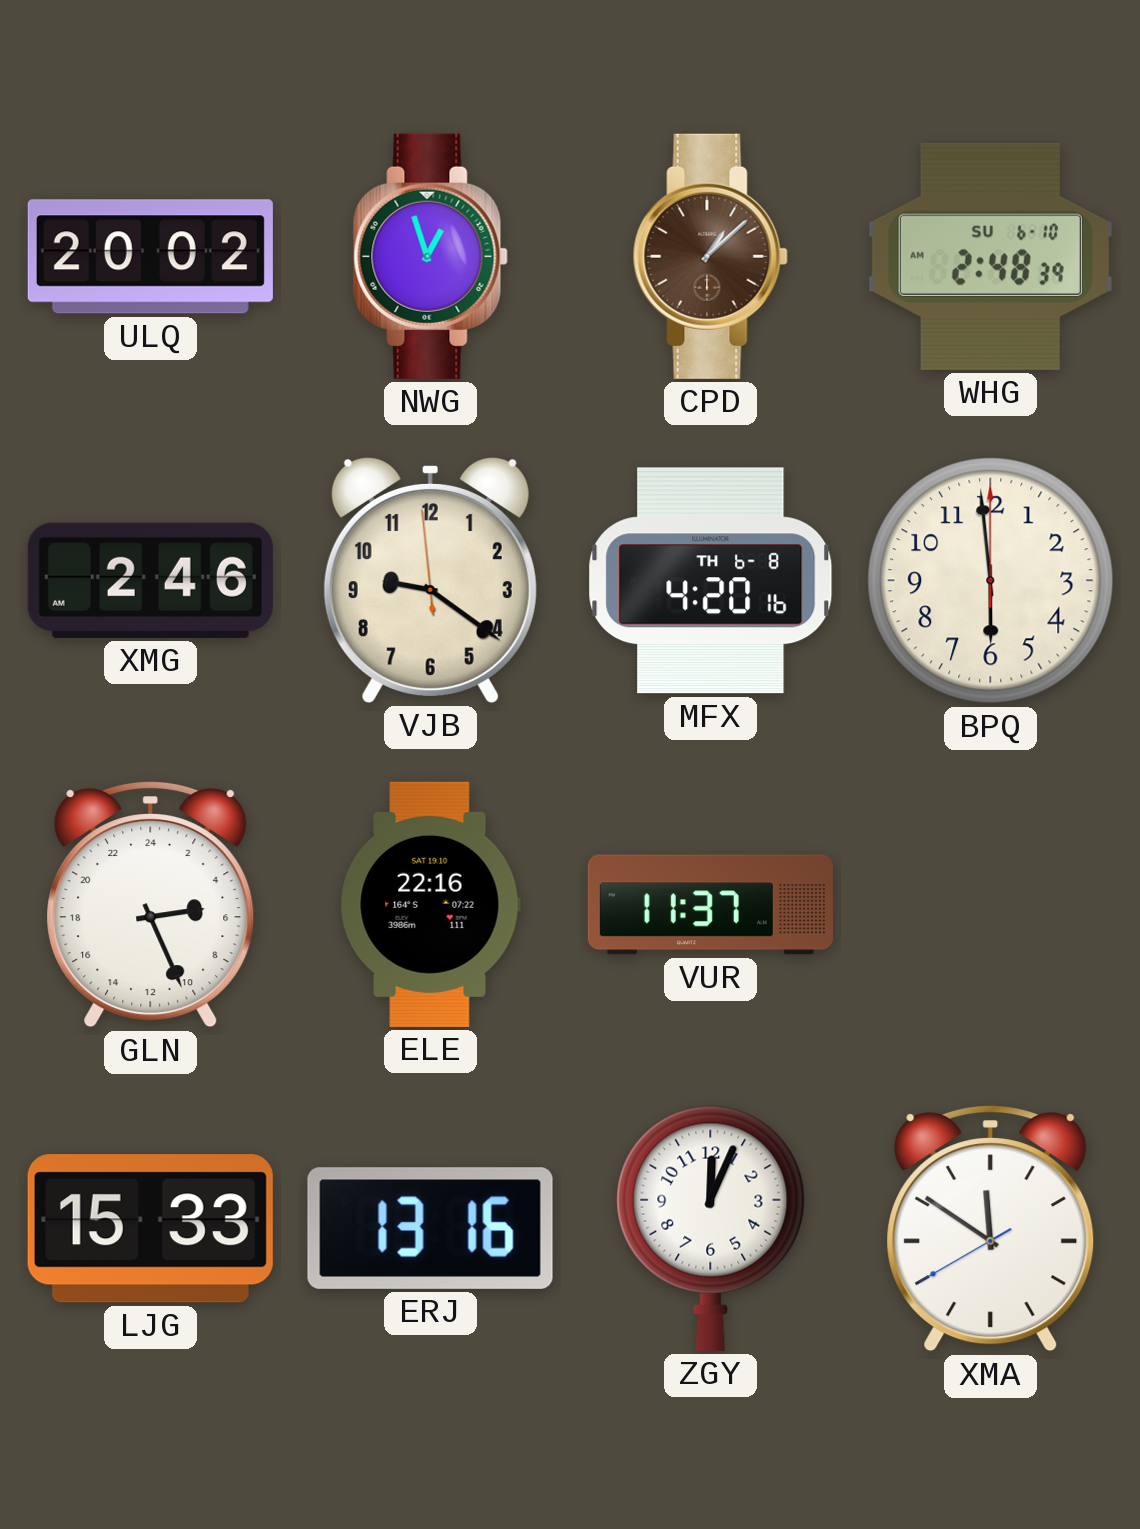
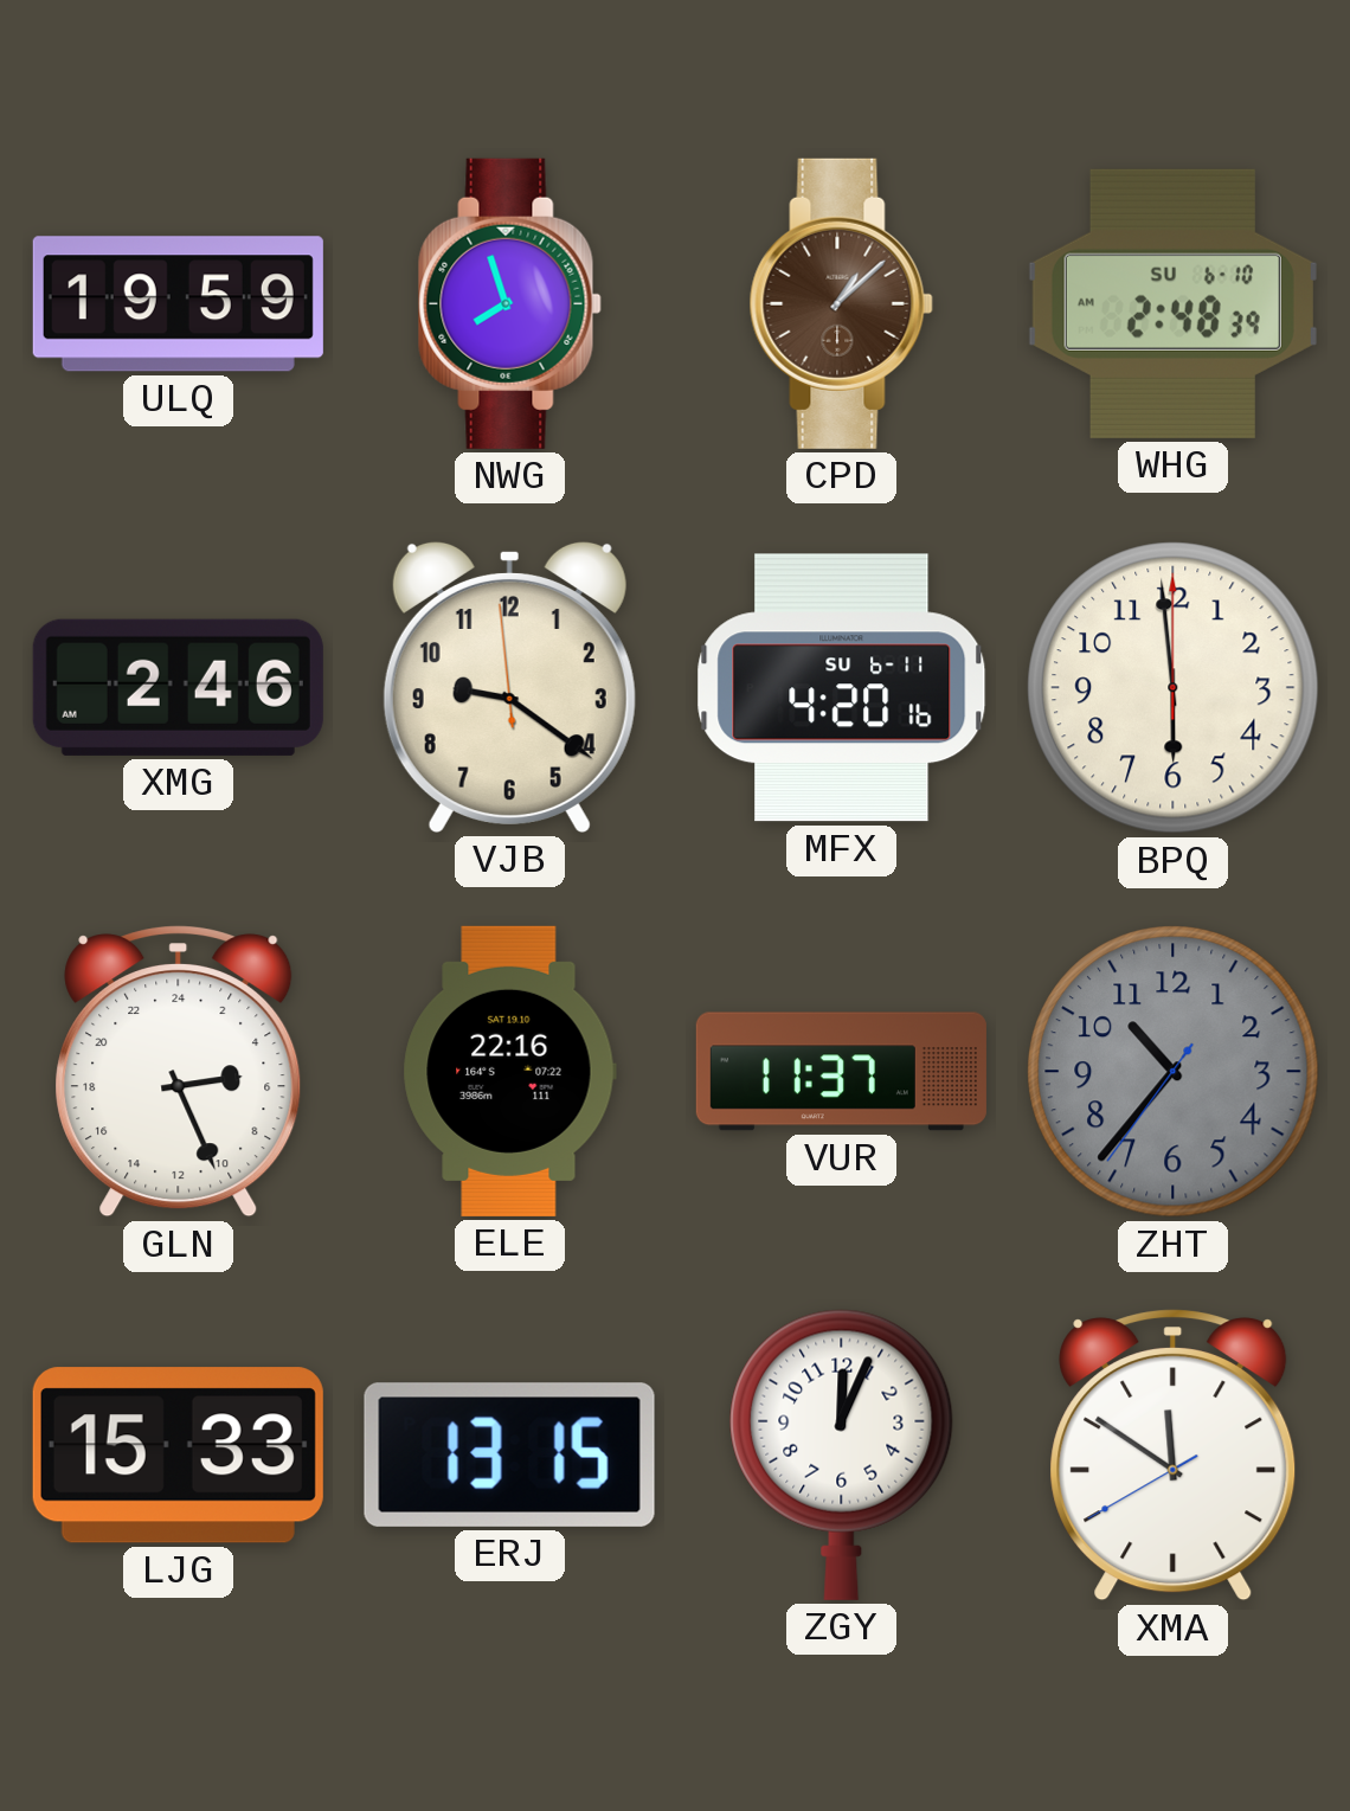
ULQ: 20:02 -> 19:59 (178, 304)
NWG: 12:57 -> 7:57 (509, 303)
MFX date: TH 6-8 -> SU 6-11 (842, 688)
ZHT: none -> 10:36 (1174, 1072)
ERJ: 13:16 -> 13:15 (509, 1454)
